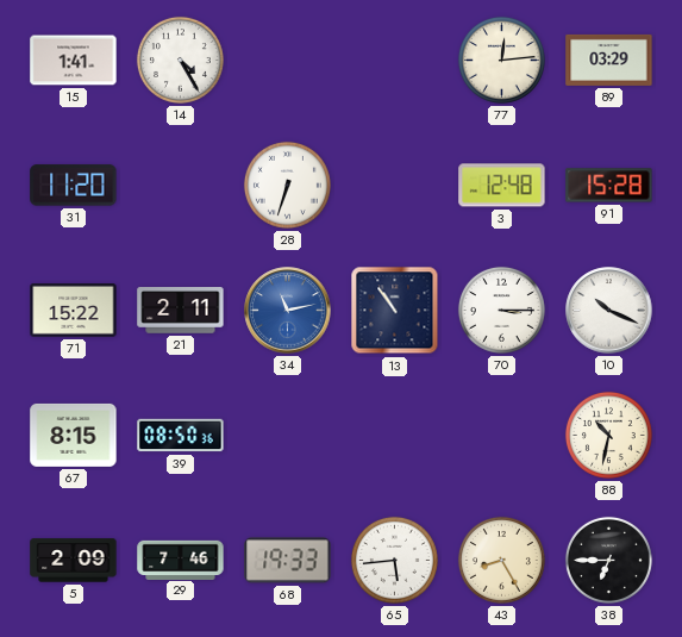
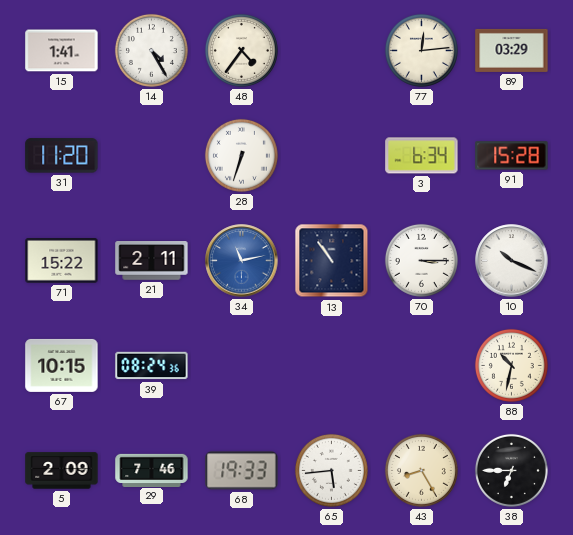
48: none -> 4:36 (241, 50)
3: 12:48 -> 6:34 (422, 156)
67: 8:15 -> 10:15 (62, 365)
39: 08:50 -> 08:24 (152, 366)
